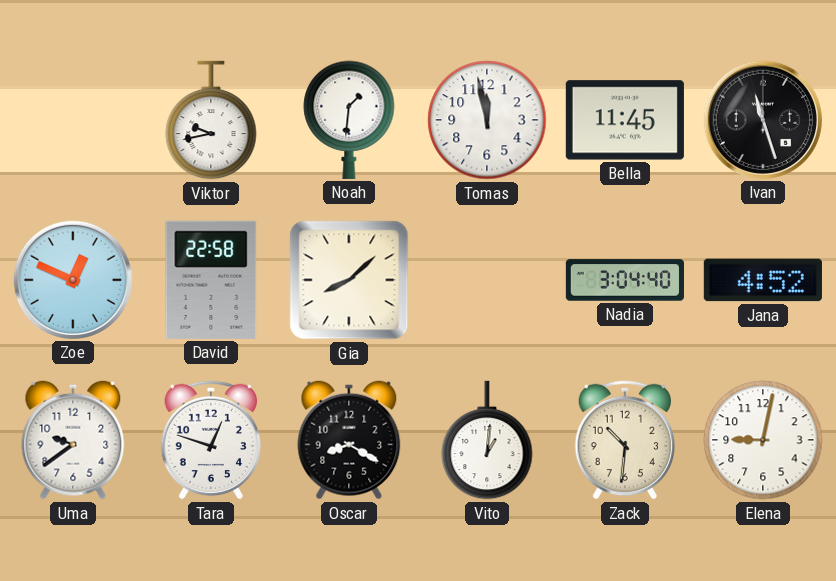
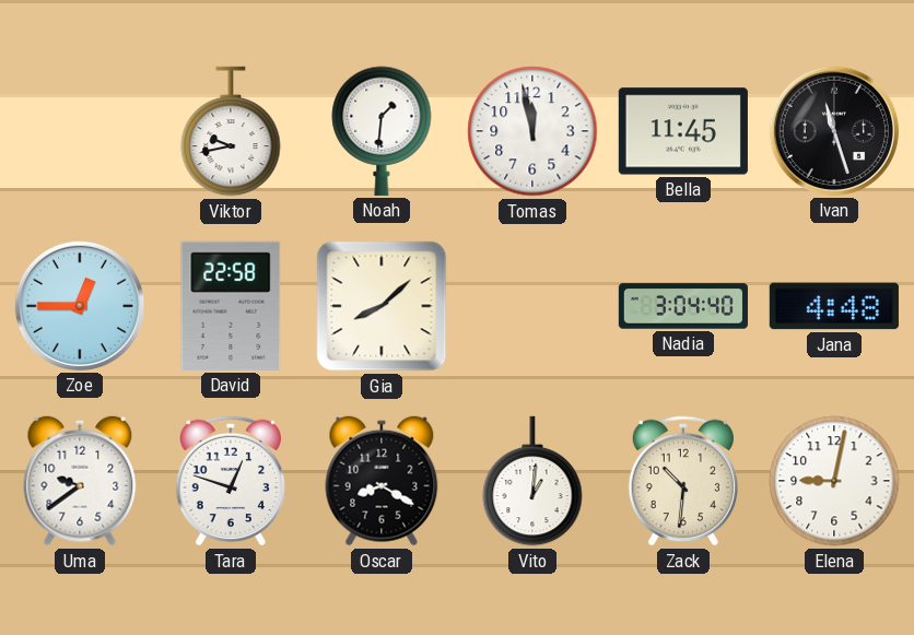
Zoe: 12:49 -> 12:45 (80, 306)
Jana: 4:52 -> 4:48 (834, 306)
